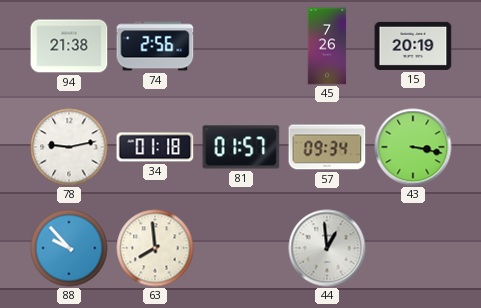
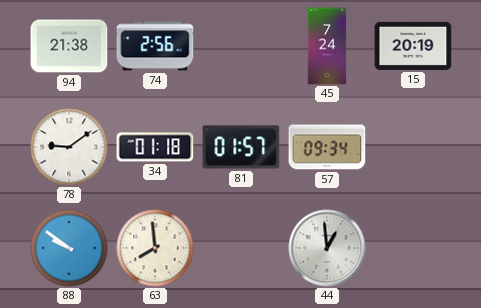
45: 7:26 -> 7:24 (327, 46)
78: 9:13 -> 9:09 (69, 147)
43: 3:17 -> none (413, 147)
88: 9:53 -> 9:51 (69, 248)
